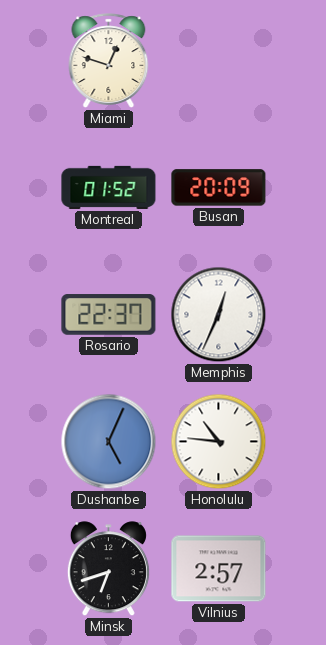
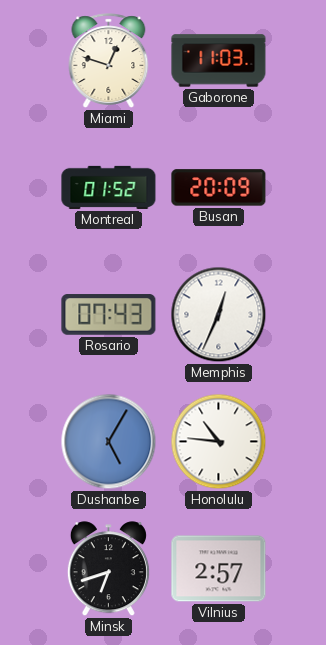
Gaborone: none -> 11:03 (219, 61)
Rosario: 22:37 -> 07:43 (109, 315)
Dushanbe: 5:04 -> 5:05 (109, 442)
